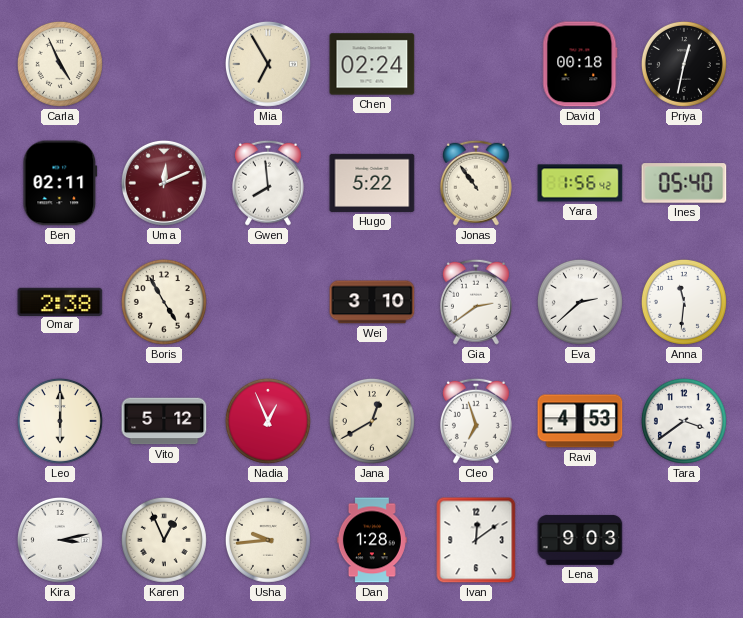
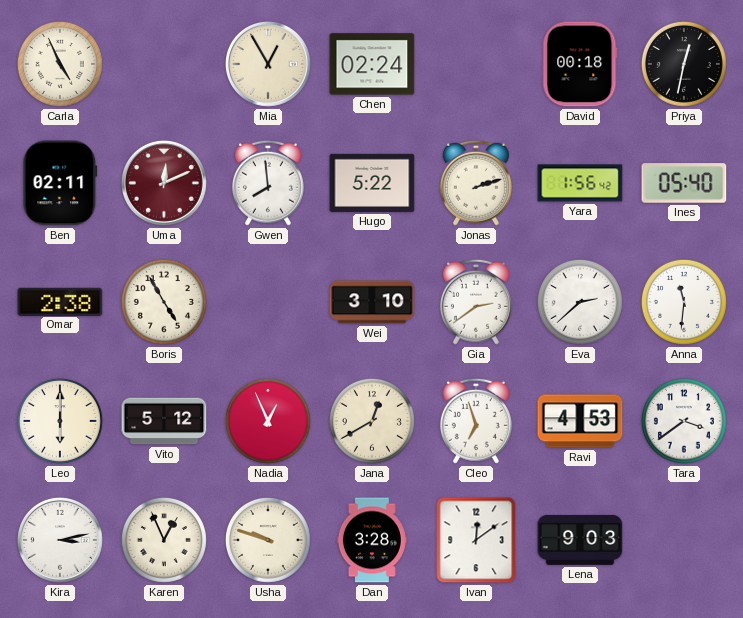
Mia: 6:55 -> 12:55 (269, 65)
Jonas: 10:54 -> 2:12 (476, 183)
Usha: 9:44 -> 9:48 (268, 540)
Dan: 1:28 -> 3:28 (372, 540)
